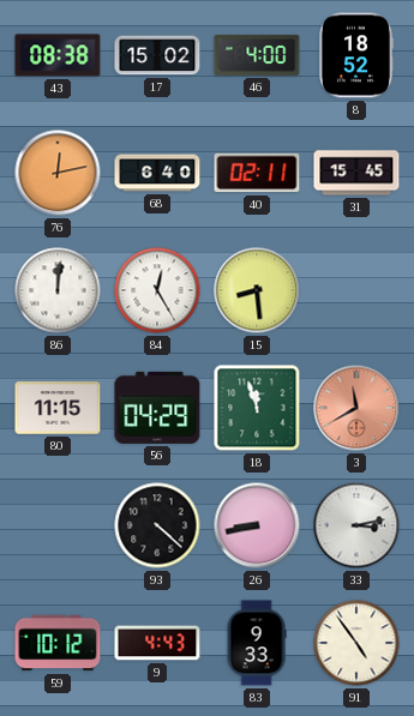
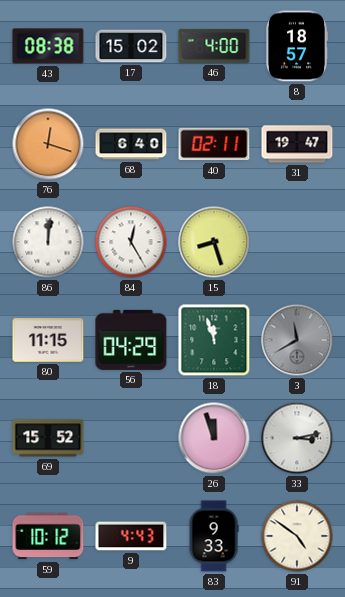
8: 18:52 -> 18:57 (297, 46)
76: 12:13 -> 12:18 (48, 144)
31: 15:45 -> 19:47 (297, 144)
15: 8:29 -> 8:27 (214, 242)
3 dial: salmon -> grey (297, 340)
69: none -> 15:52 (48, 438)
93: 4:22 -> none (157, 525)
26: 8:43 -> 11:57 (214, 438)
91: 4:54 -> 4:51 (297, 536)
